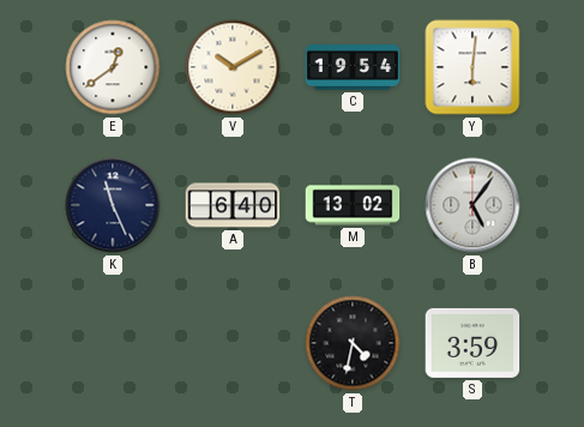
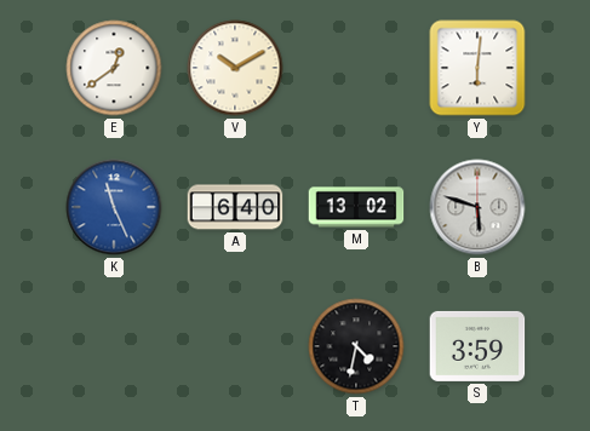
C: 19:54 -> none (353, 67)
K dial: navy -> blue (114, 207)
B: 5:06 -> 5:48 (477, 207)
